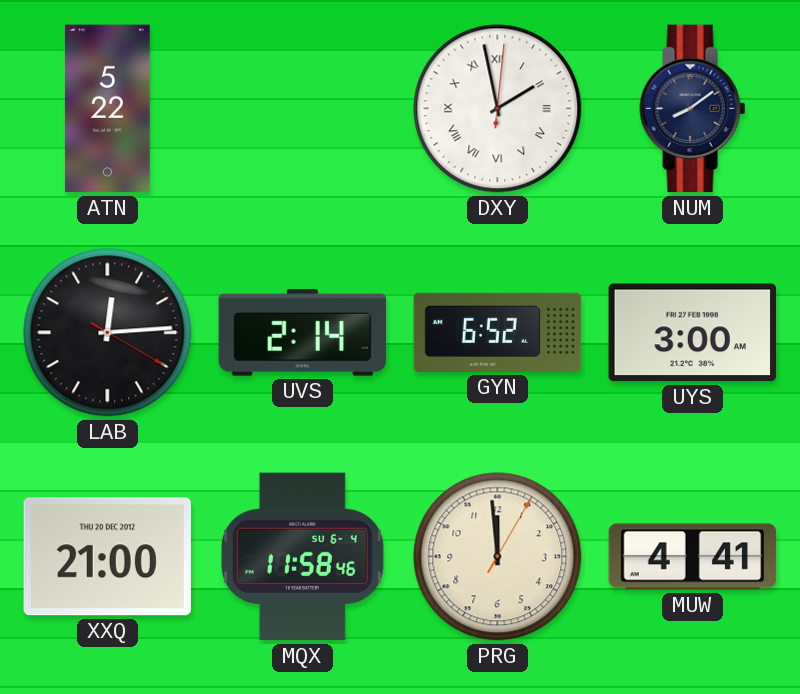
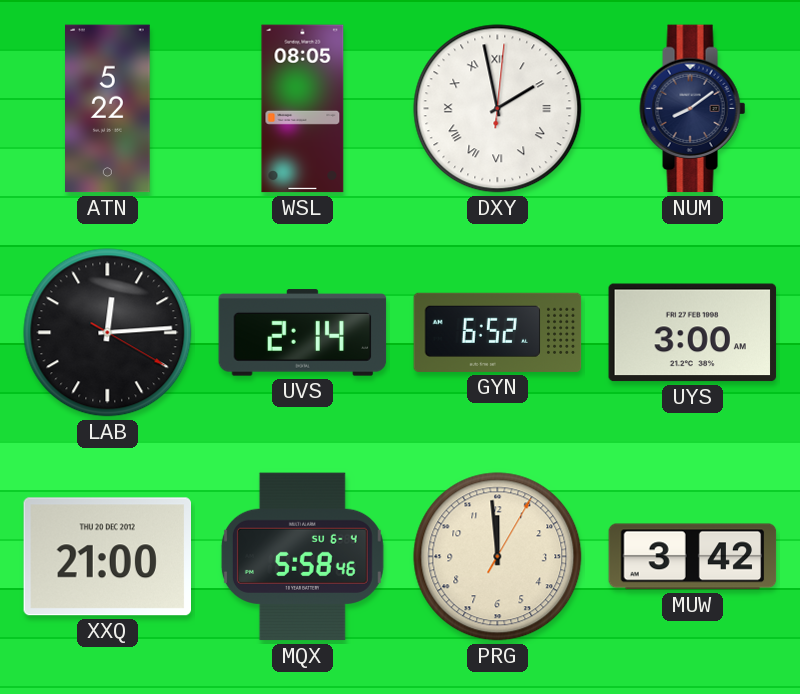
WSL: none -> 08:05 (303, 109)
MQX: 11:58 -> 5:58 (302, 557)
MUW: 4:41 -> 3:42 (693, 557)
